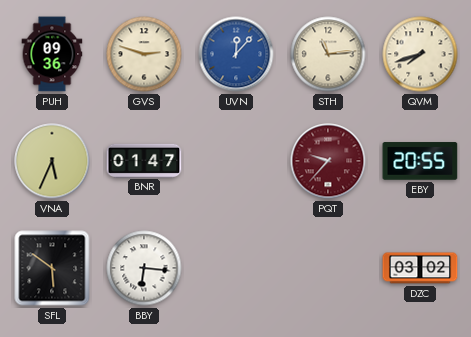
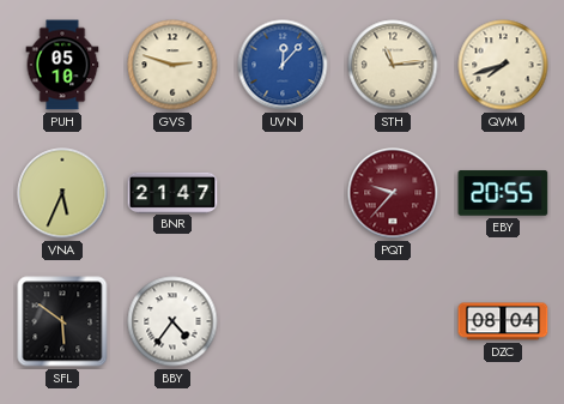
PUH: 09:36 -> 05:10 (62, 65)
BNR: 01:47 -> 21:47 (172, 192)
BBY: 6:16 -> 4:36 (172, 321)
DZC: 03:02 -> 08:04 (503, 321)
